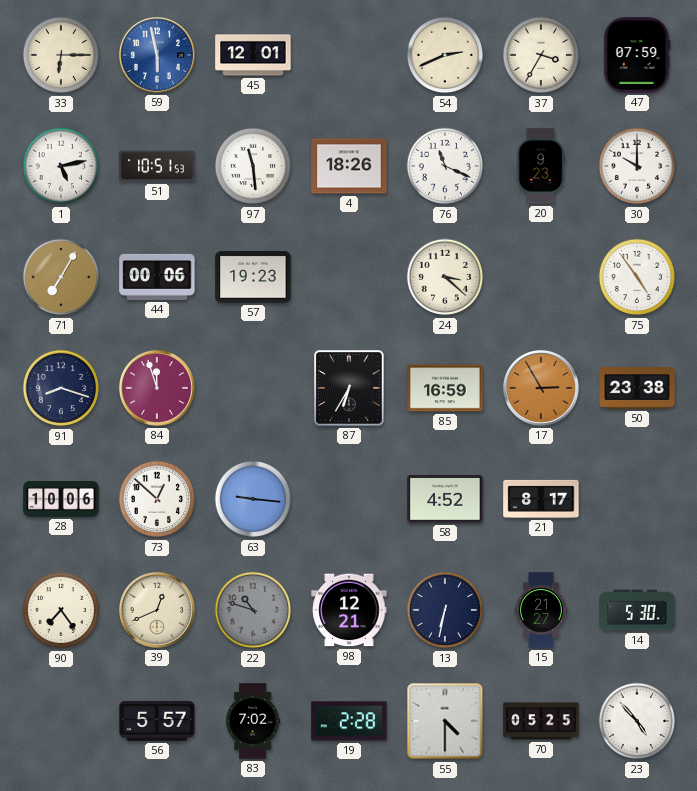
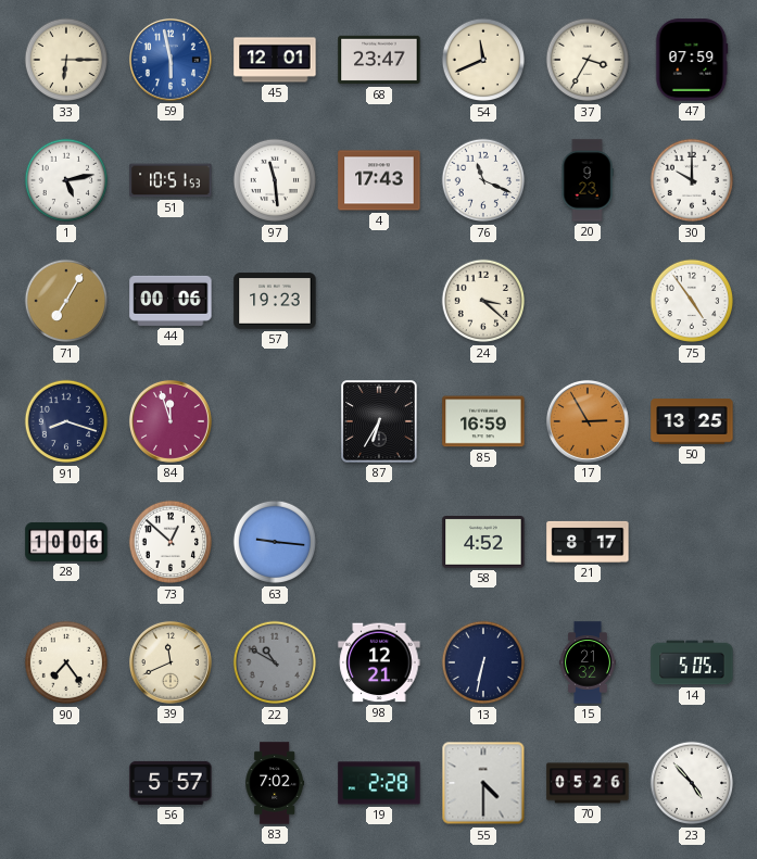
68: none -> 23:47 (379, 60)
54: 2:41 -> 11:41 (483, 60)
4: 18:26 -> 17:43 (379, 180)
50: 23:38 -> 13:25 (692, 421)
39: 12:41 -> 11:41 (171, 662)
22: 10:48 -> 10:50 (275, 662)
15: 21:27 -> 21:32 (588, 662)
14: 5:30 -> 5:05 (692, 662)
70: 05:25 -> 05:26 (588, 783)
